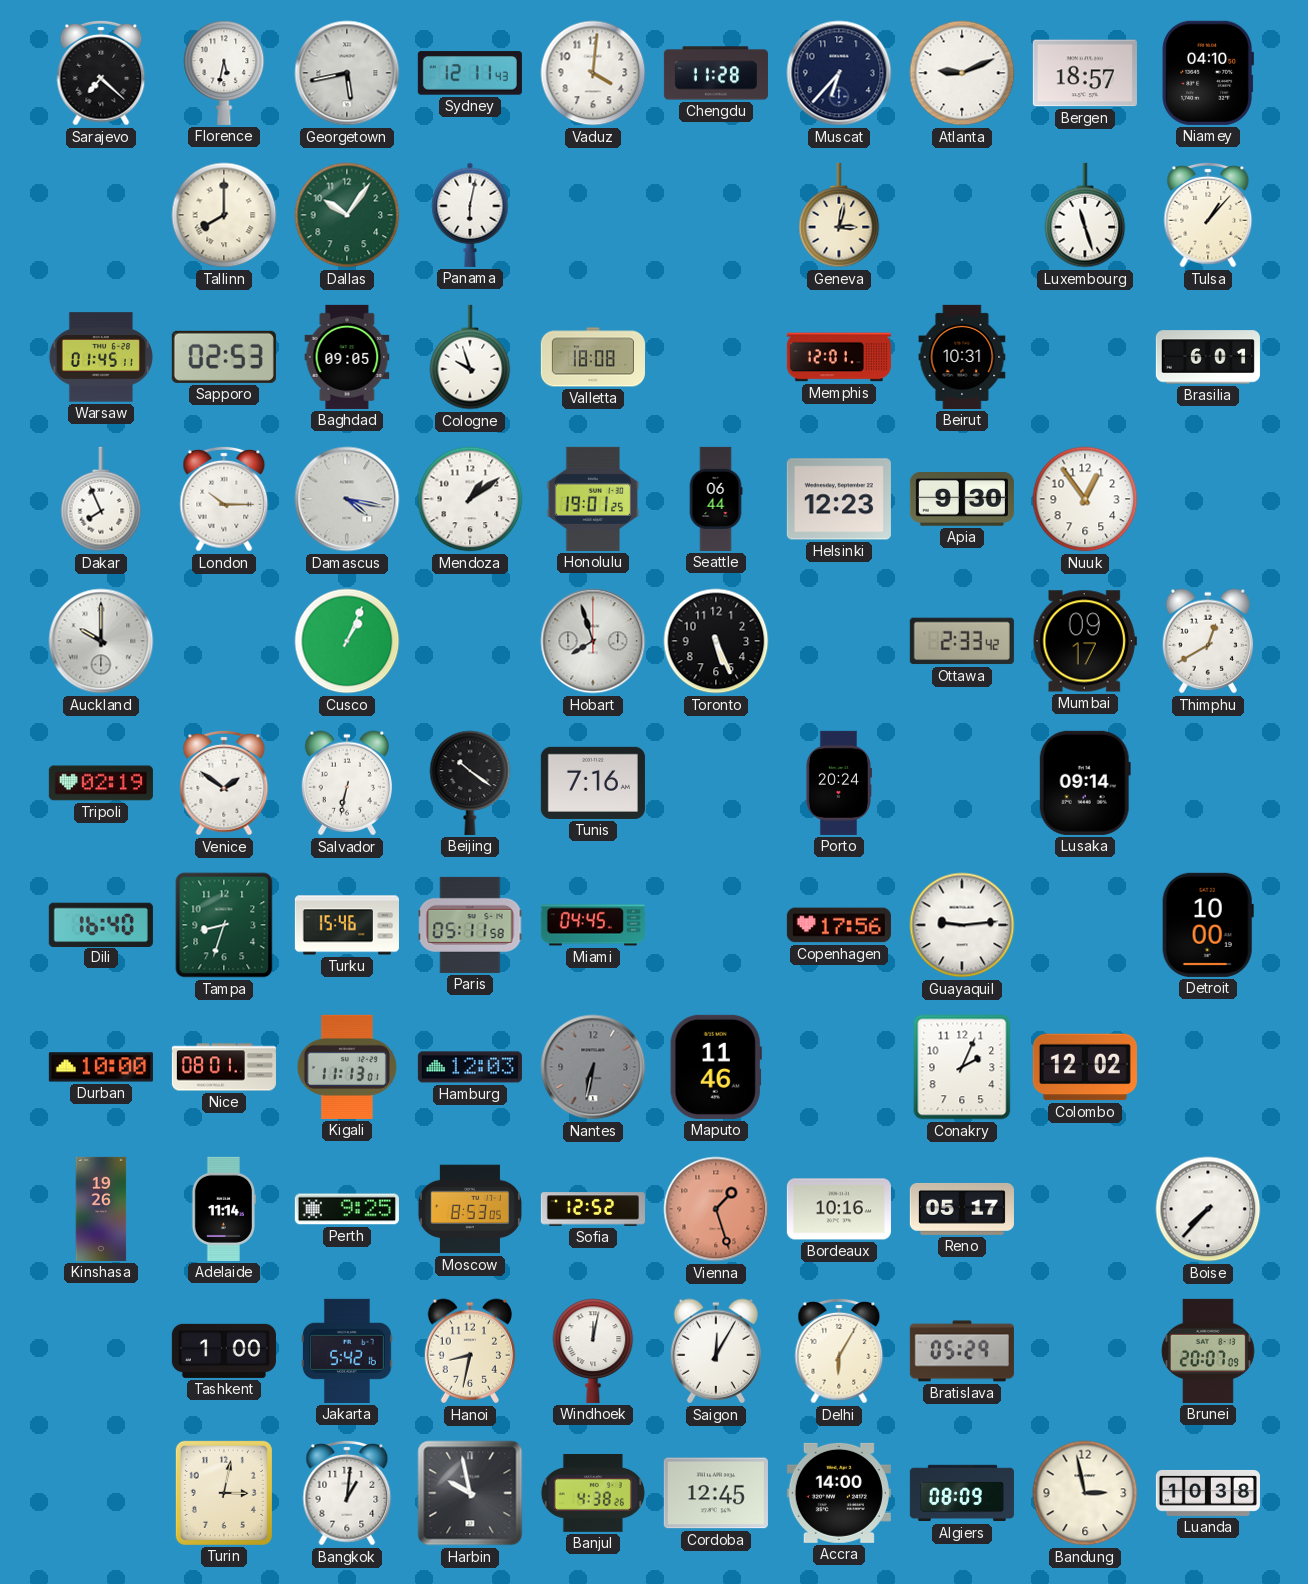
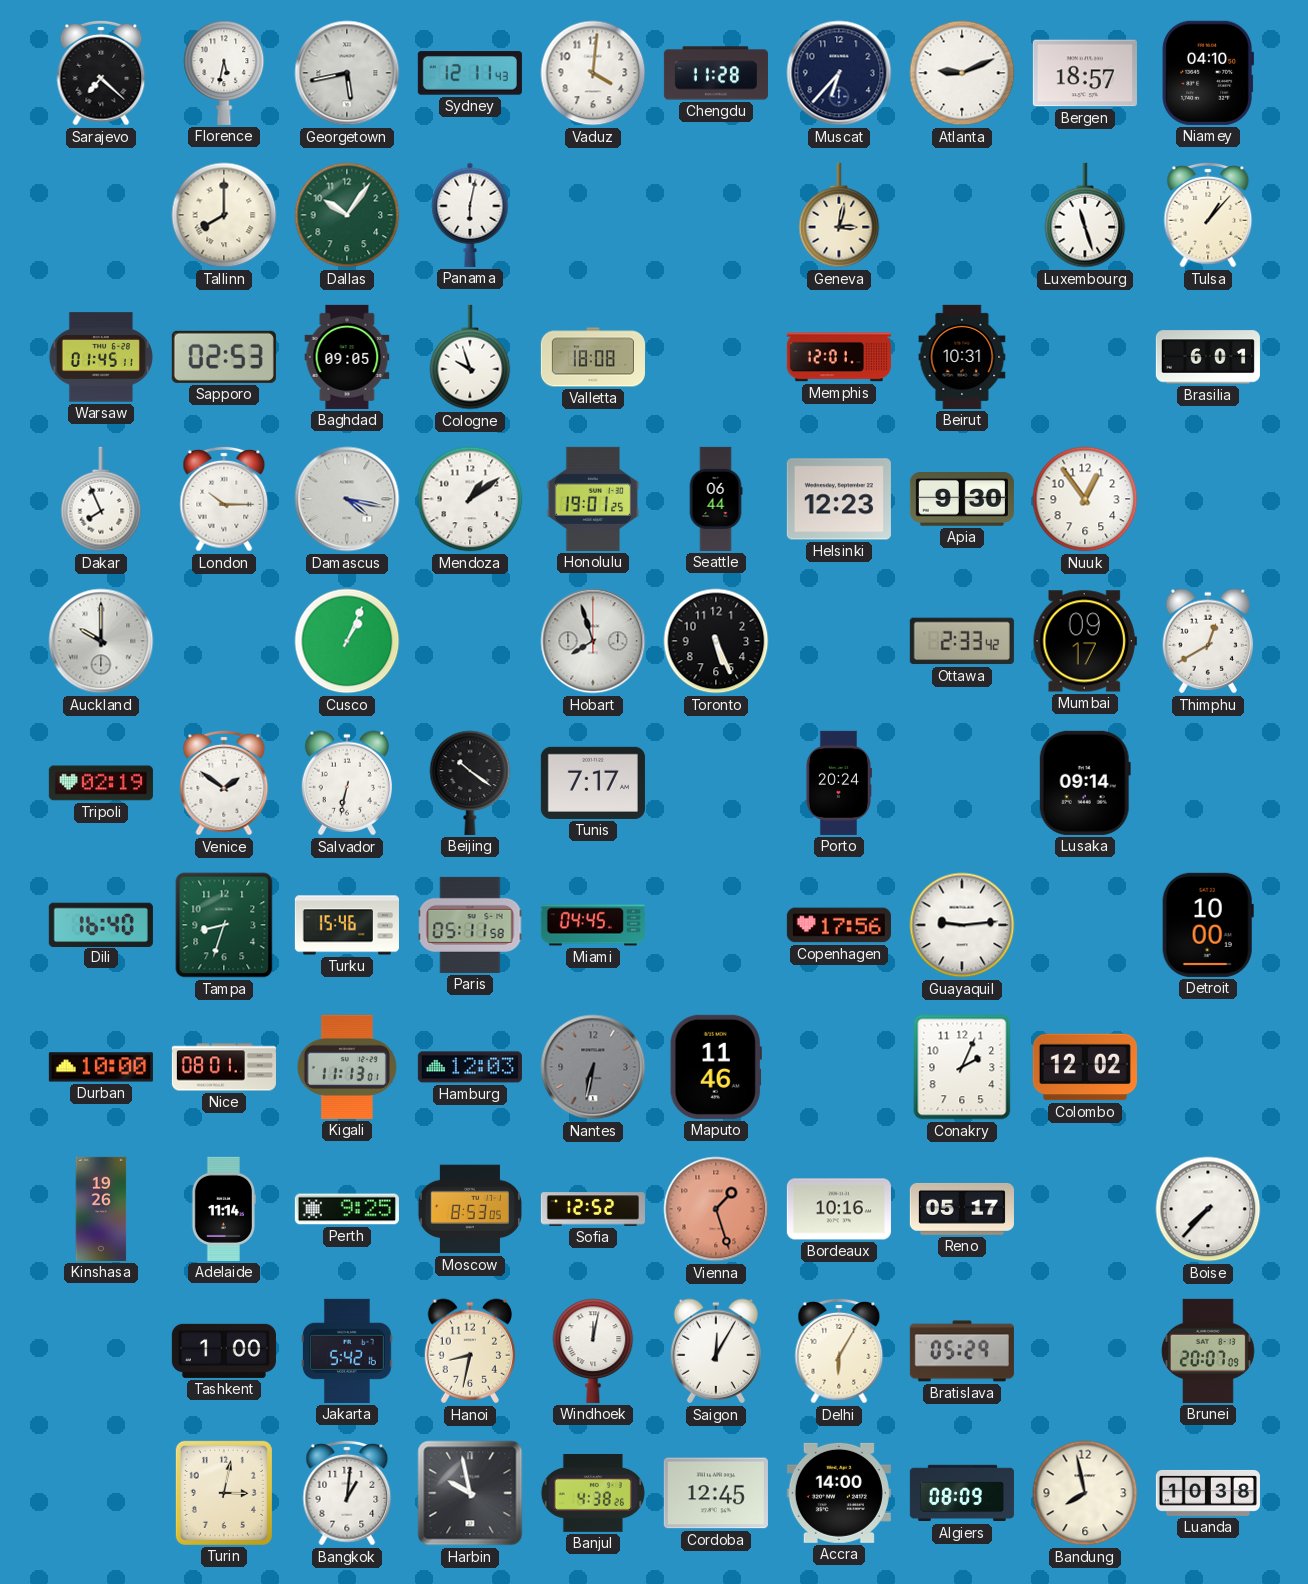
Tunis: 7:16 -> 7:17 (593, 783)
Bandung: 2:58 -> 7:58 (1085, 1493)
